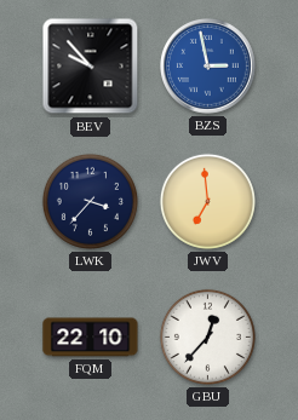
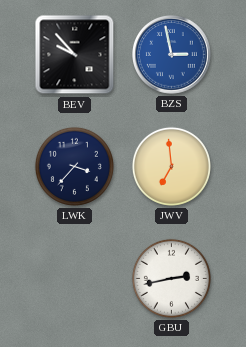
FQM: 22:10 -> none (91, 338)
GBU: 12:37 -> 2:43 (171, 278)
